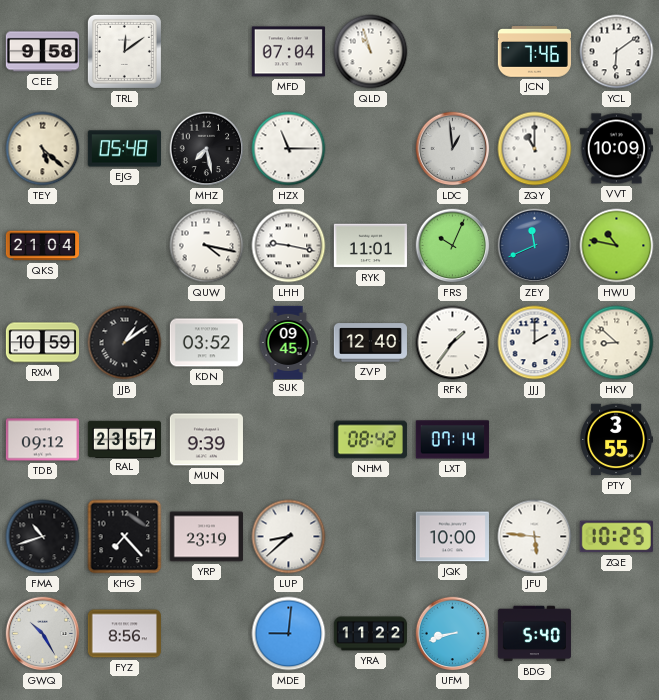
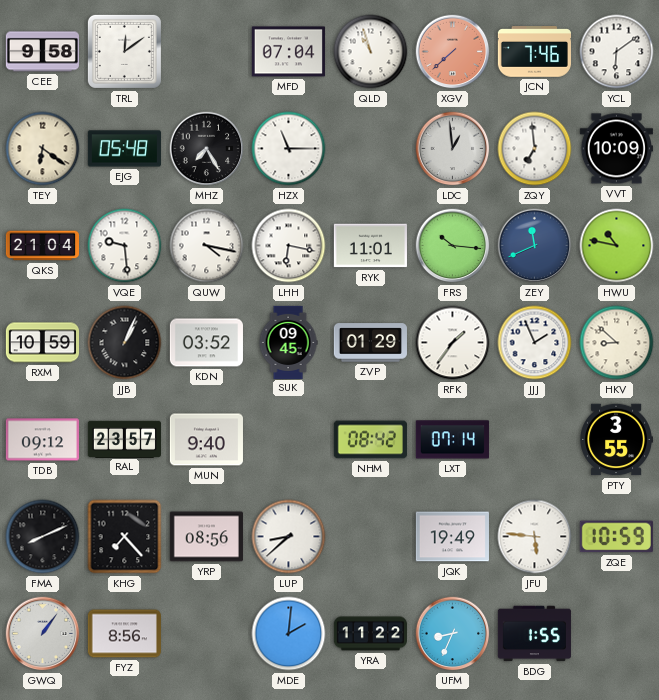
XGV: none -> 7:38 (453, 52)
TEY: 5:22 -> 6:21 (43, 149)
MHZ: 7:28 -> 7:25 (207, 149)
ZQY: 11:00 -> 6:59 (535, 149)
VQE: none -> 9:29 (125, 246)
LHH: 9:17 -> 6:17 (289, 246)
FRS: 10:04 -> 10:16 (453, 246)
JJB: 1:09 -> 1:04 (125, 343)
ZVP: 12:40 -> 01:29 (370, 343)
JJJ: 2:00 -> 1:56 (535, 343)
MUN: 9:39 -> 9:40 (206, 440)
FMA: 10:42 -> 8:11 (43, 537)
YRP: 23:19 -> 08:56 (206, 537)
JQK: 10:00 -> 19:49 (452, 537)
ZQE: 10:25 -> 10:59 (616, 537)
GWQ: 10:25 -> 1:06 (43, 634)
MDE: 9:01 -> 2:01 (289, 634)
UFM: 8:42 -> 8:34 (453, 634)
BDG: 5:40 -> 1:55 (534, 634)
